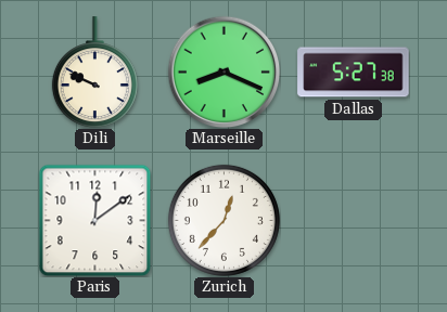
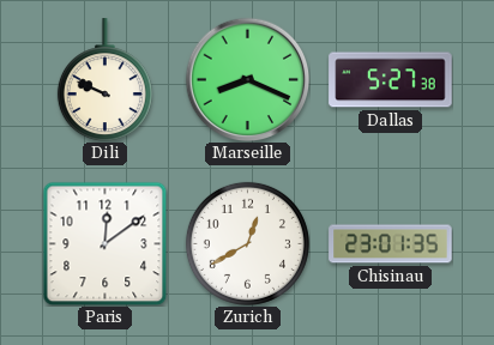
Zurich: 12:37 -> 12:40 (247, 243)
Chisinau: none -> 23:01 (391, 244)
